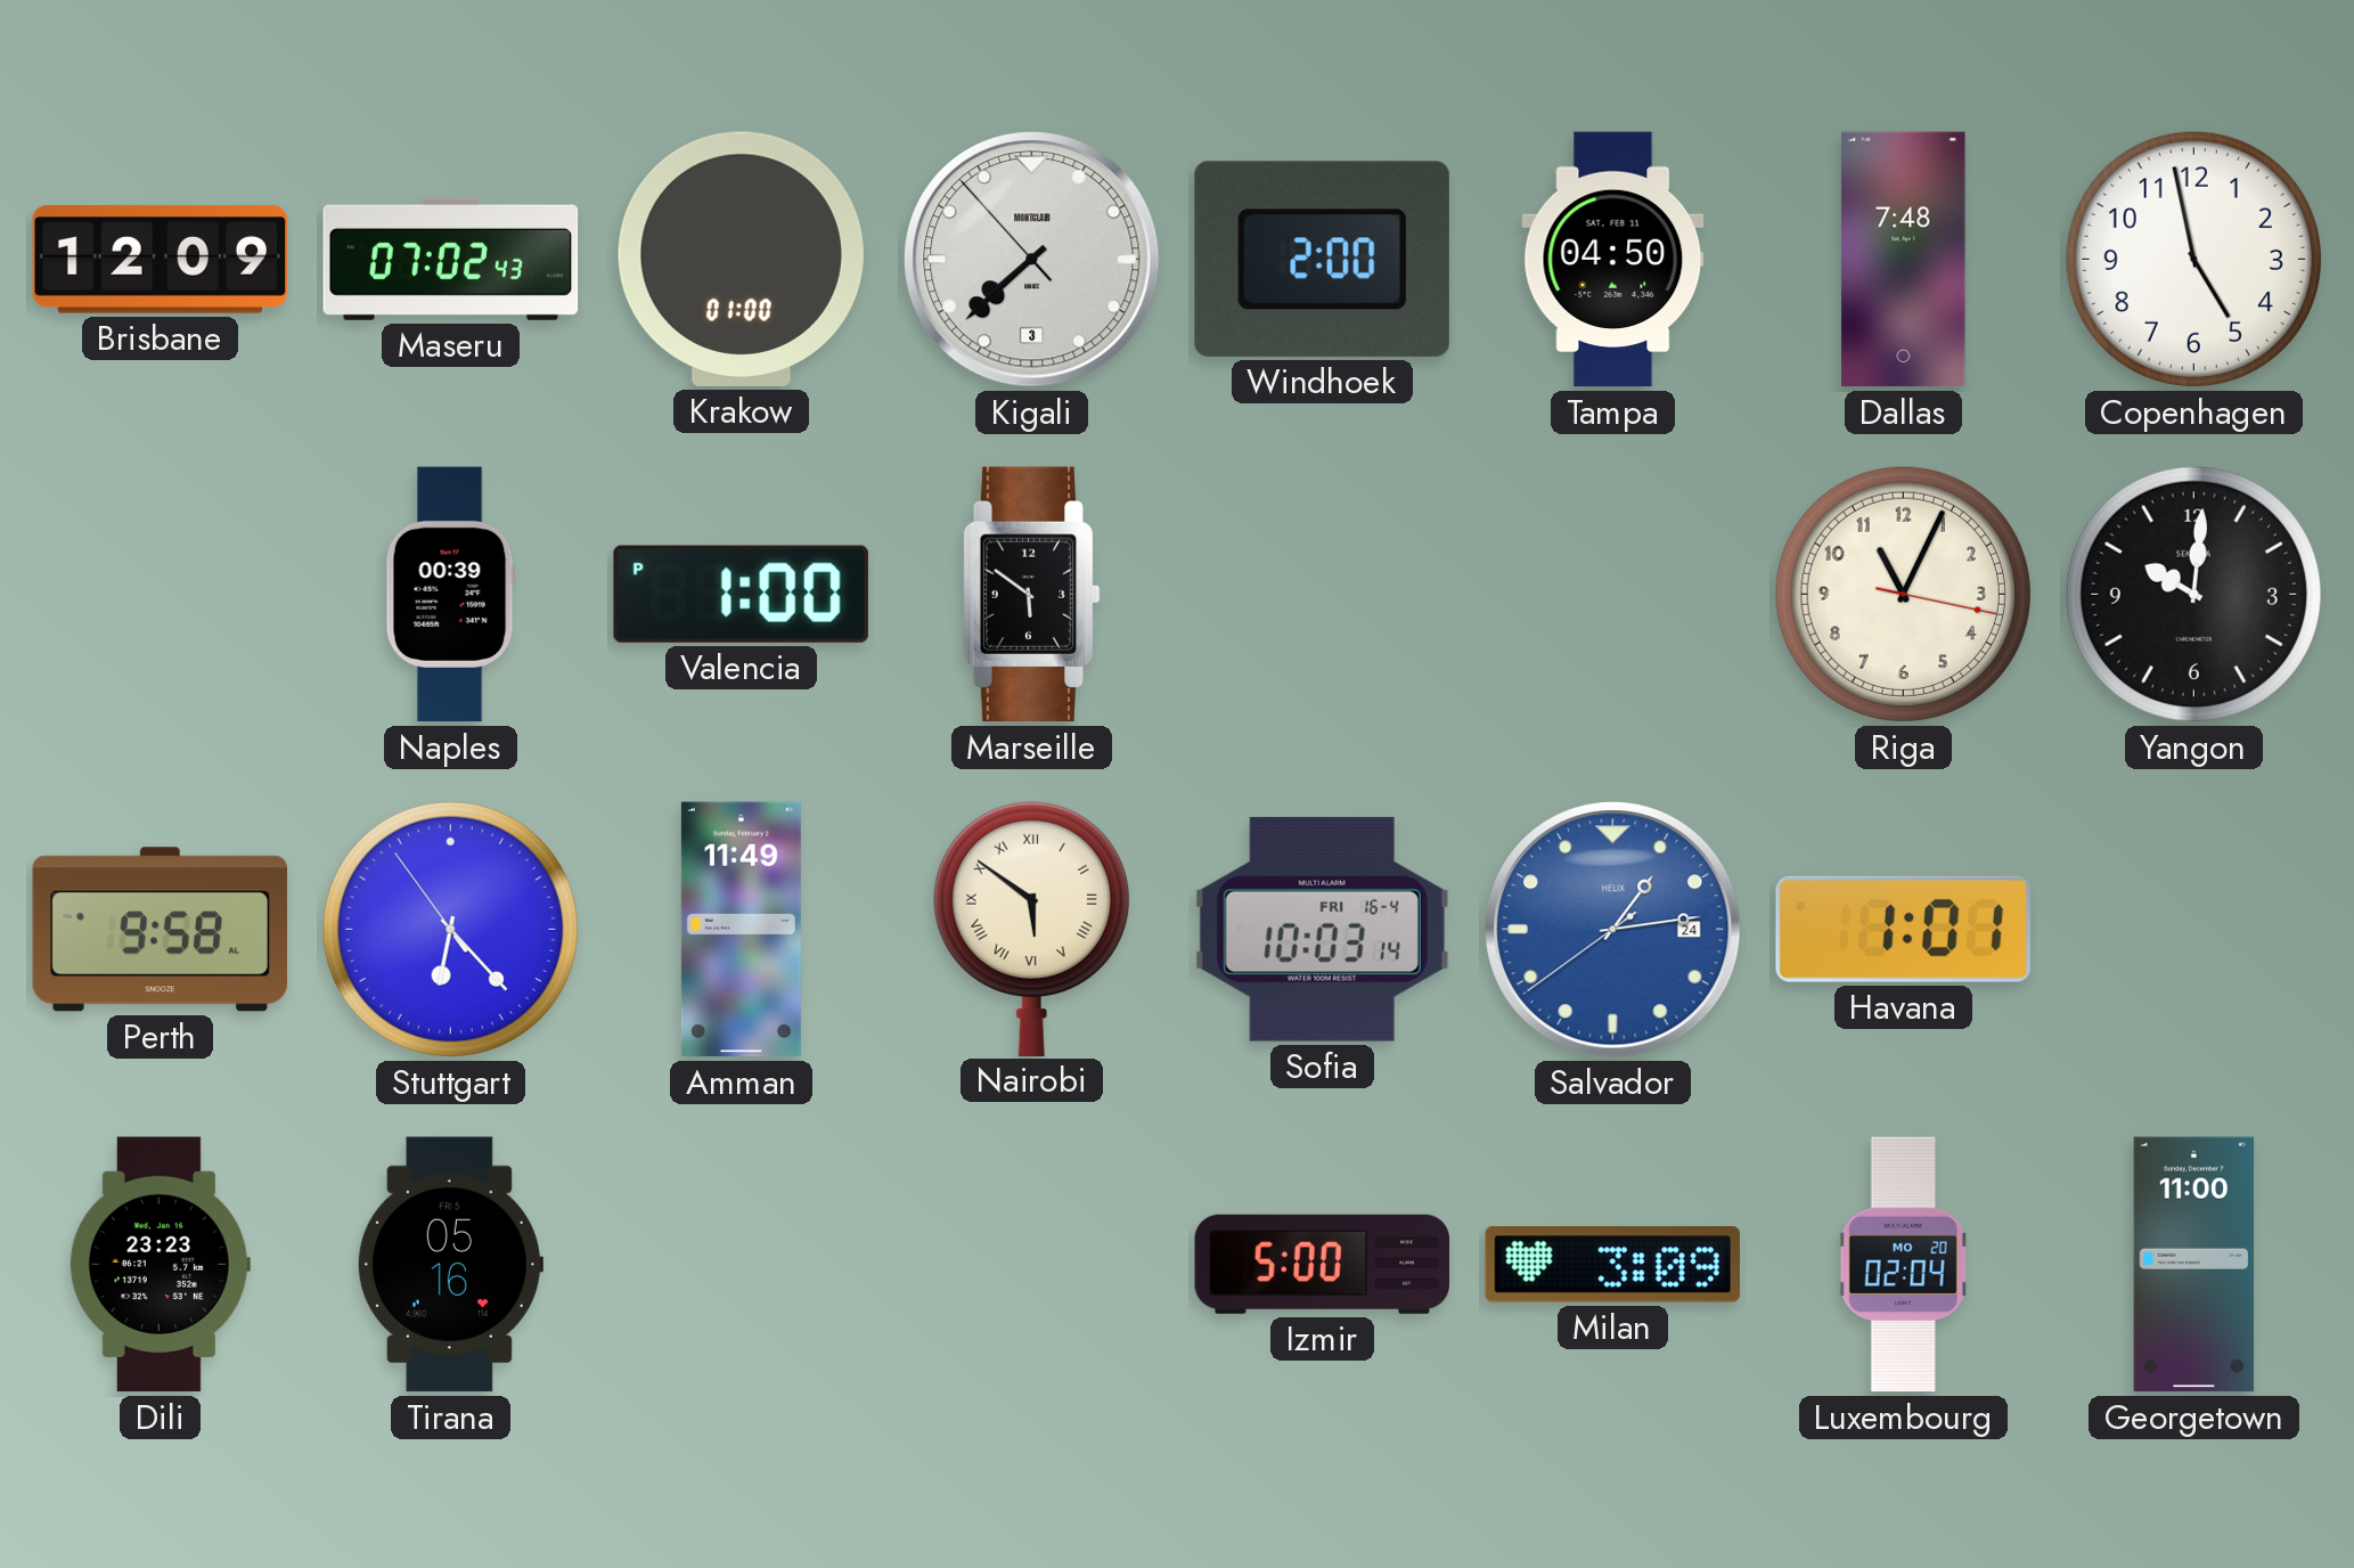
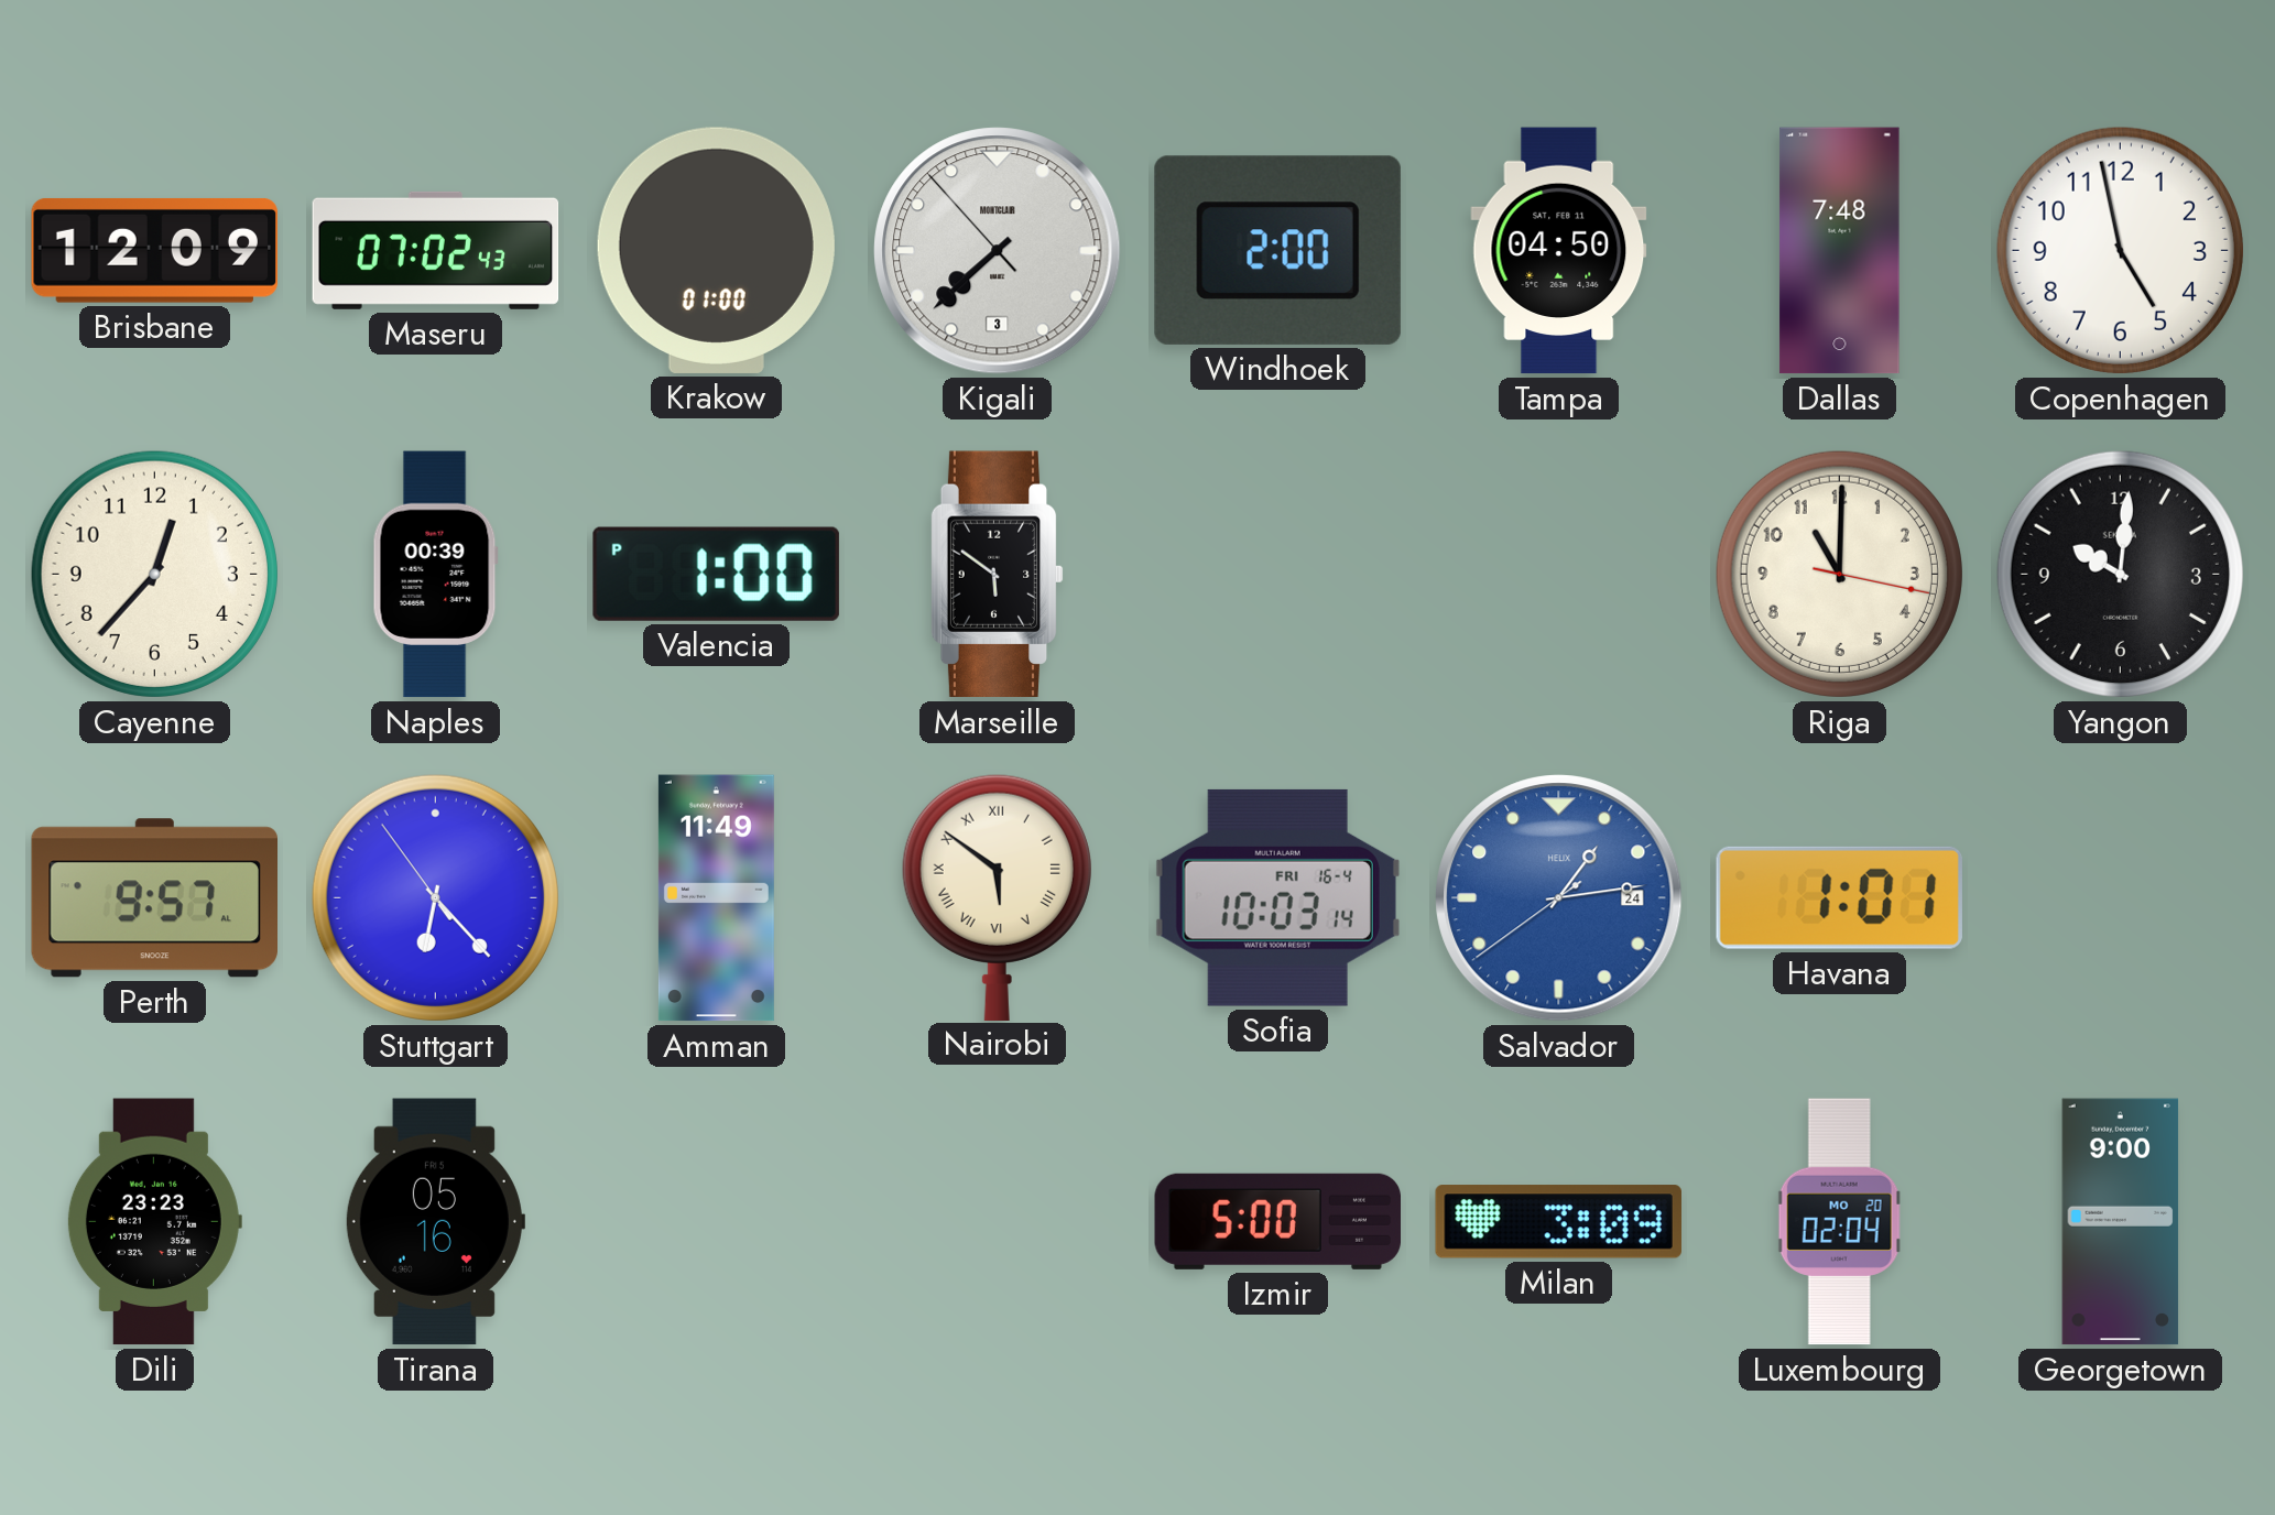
Cayenne: none -> 12:37 (154, 574)
Riga: 11:04 -> 11:00 (1839, 574)
Perth: 9:58 -> 9:57 (154, 898)
Georgetown: 11:00 -> 9:00 (2121, 1222)
